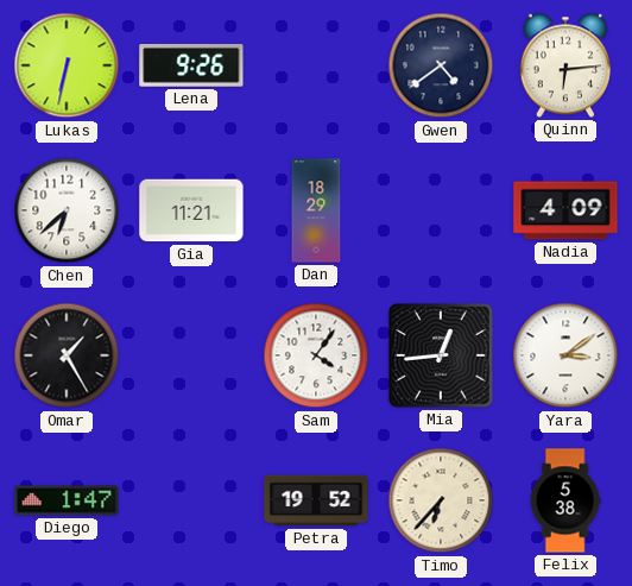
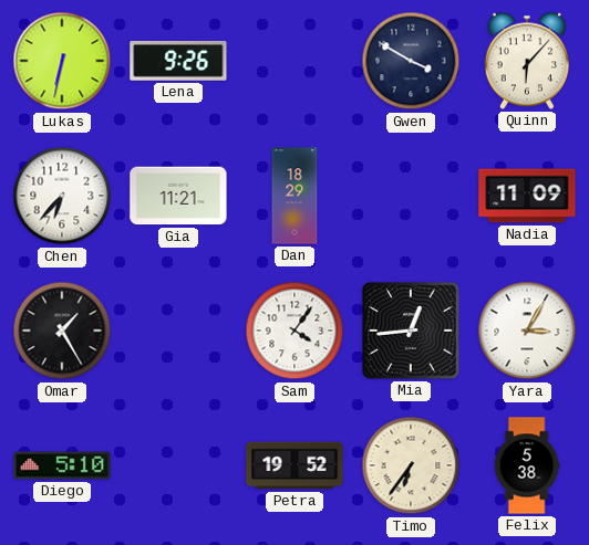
Gwen: 4:39 -> 3:50 (411, 61)
Quinn: 6:14 -> 6:07 (526, 61)
Chen: 6:38 -> 6:37 (62, 196)
Nadia: 4:09 -> 11:09 (527, 196)
Yara: 3:09 -> 3:05 (527, 331)
Diego: 1:47 -> 5:10 (62, 465)
Timo: 6:37 -> 6:36 (411, 465)
